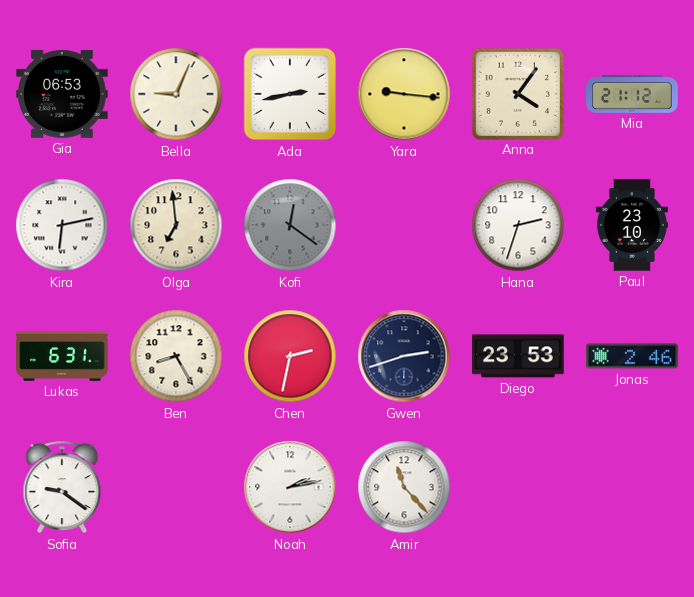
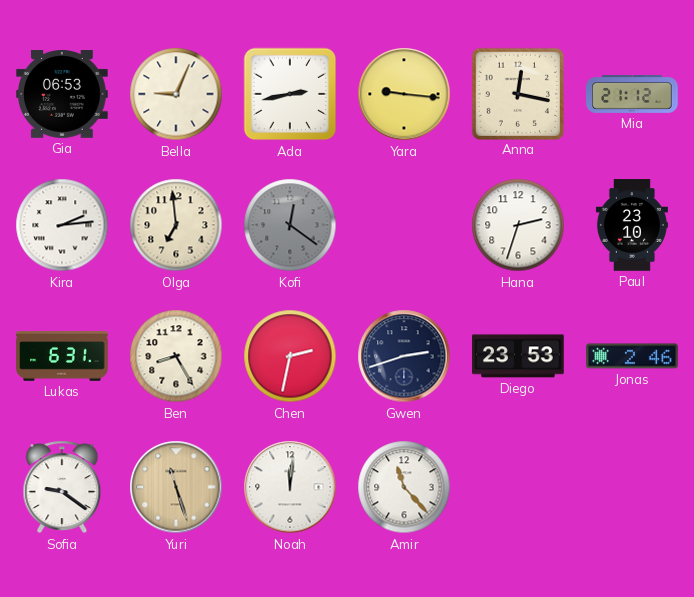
Anna: 4:06 -> 12:17 (517, 93)
Kira: 6:13 -> 2:14 (62, 225)
Yuri: none -> 11:27 (176, 487)
Noah: 2:13 -> 12:01 (290, 487)
